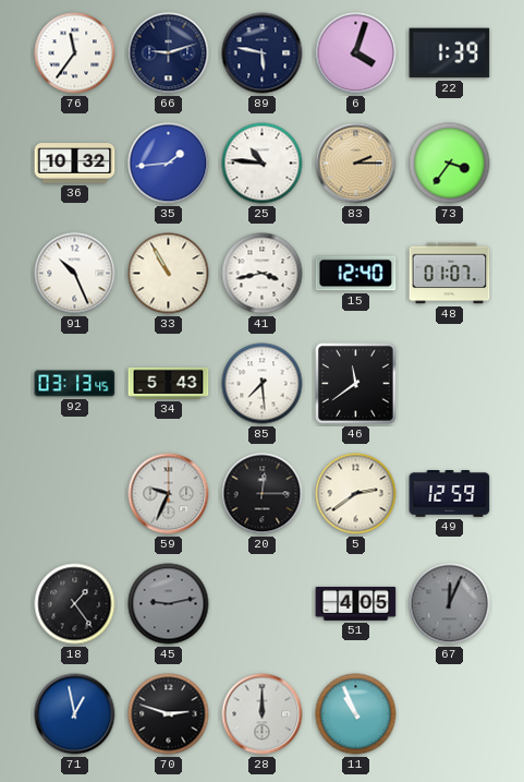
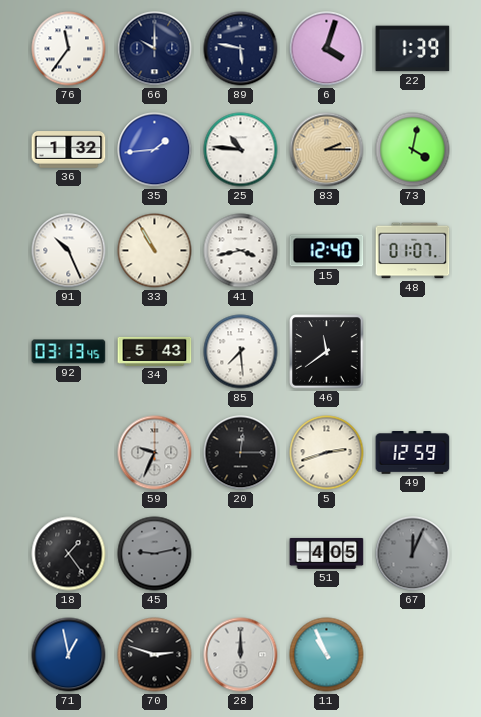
66: 9:12 -> 10:00 (155, 49)
36: 10:32 -> 1:32 (69, 150)
73: 3:36 -> 4:02 (413, 150)
5: 2:39 -> 2:42 (327, 453)
